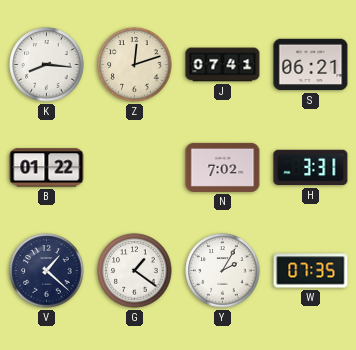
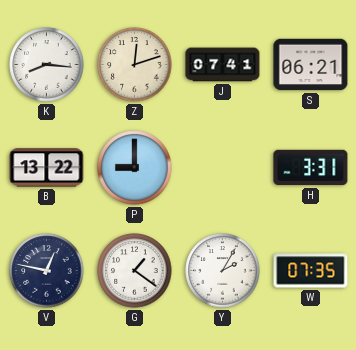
B: 01:22 -> 13:22 (47, 168)
P: none -> 9:00 (135, 168)
N: 7:02 -> none (223, 167)
V: 1:22 -> 12:47 (47, 271)
